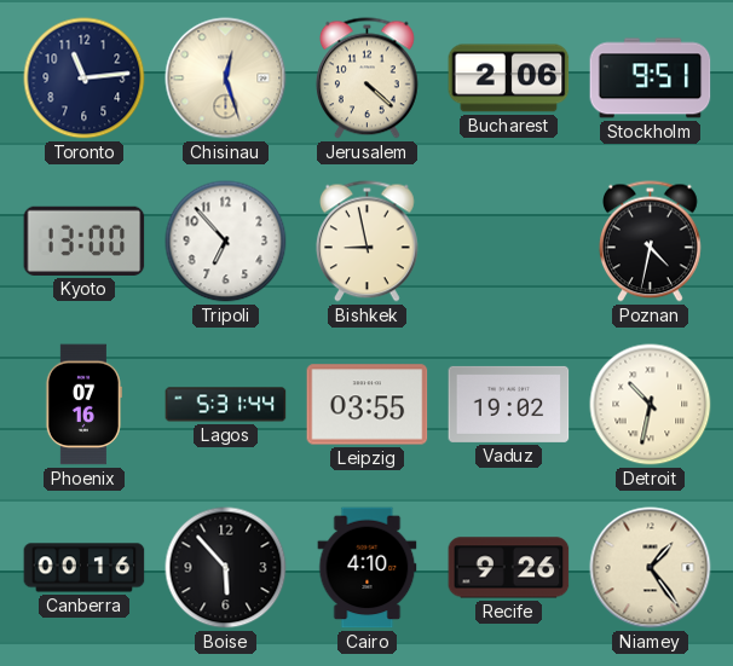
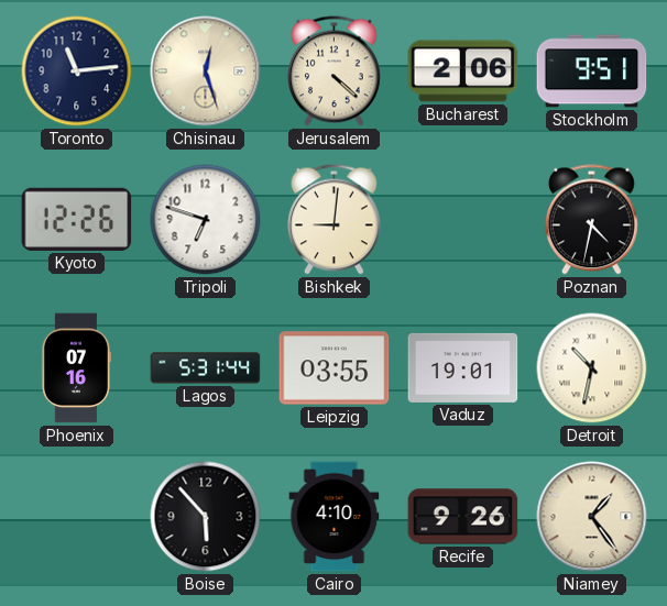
Kyoto: 13:00 -> 12:26 (77, 219)
Tripoli: 6:53 -> 6:48 (206, 220)
Bishkek: 8:58 -> 9:01 (333, 220)
Vaduz: 19:02 -> 19:01 (463, 367)
Canberra: 00:16 -> none (85, 568)
